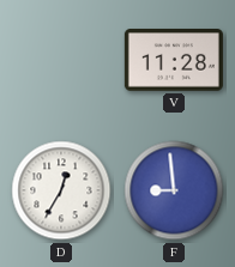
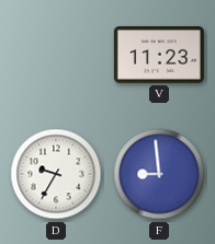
V: 11:28 -> 11:23 (159, 56)
D: 12:35 -> 9:35 (56, 174)
